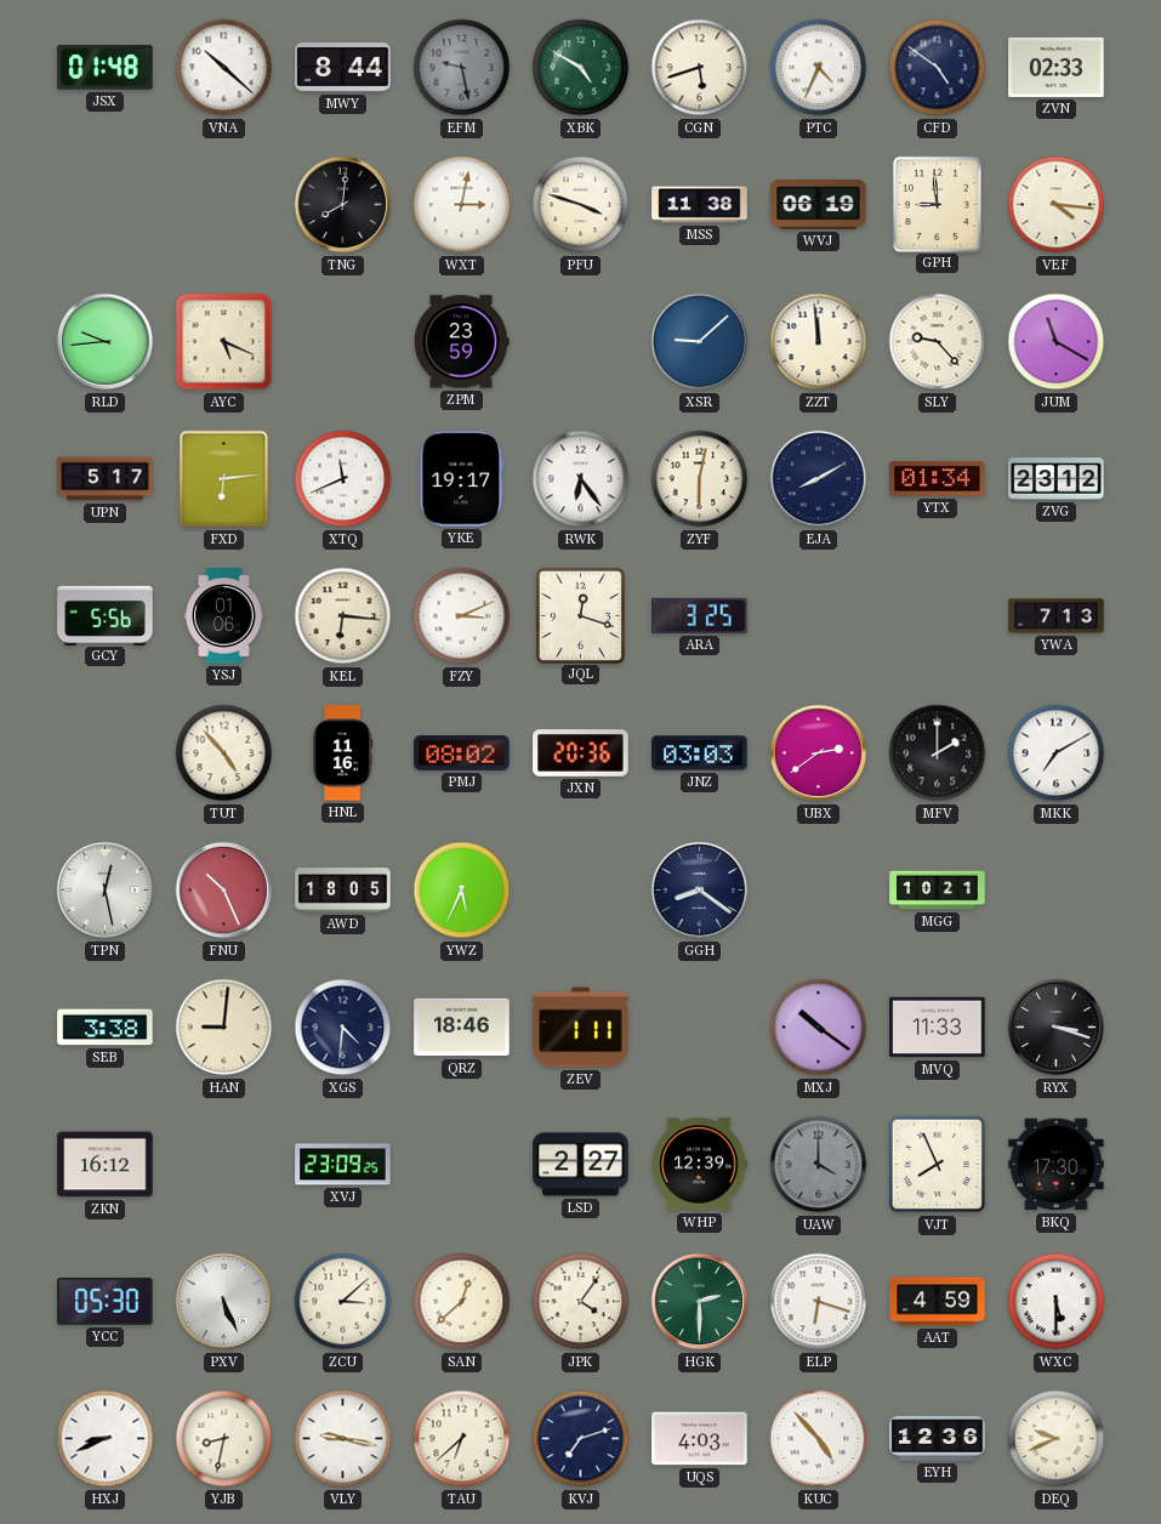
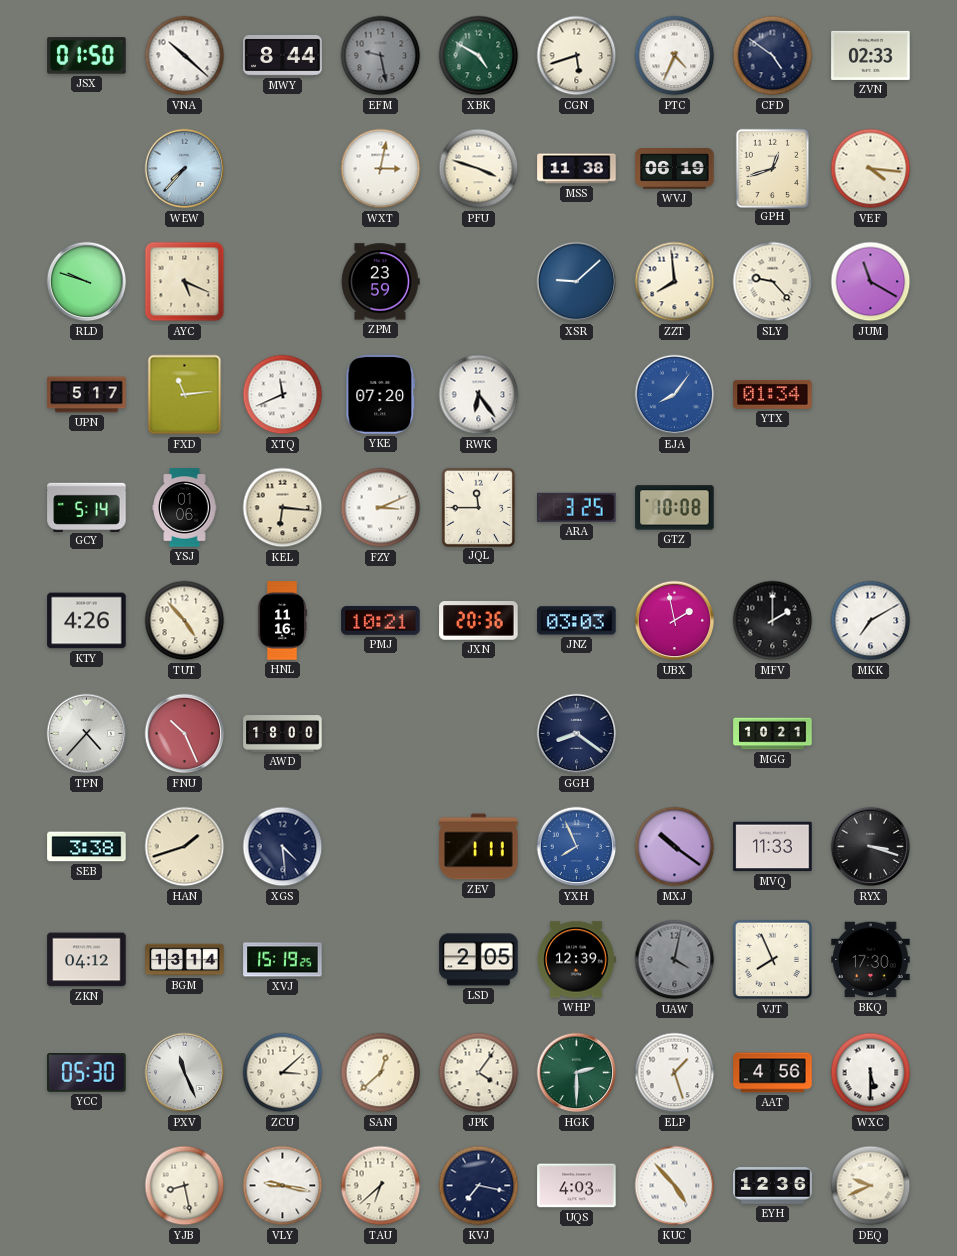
JSX: 01:48 -> 01:50 (87, 56)
WEW: none -> 7:37 (185, 169)
TNG: 8:01 -> none (343, 205)
GPH: 8:59 -> 12:42 (772, 168)
RLD: 9:44 -> 9:48 (87, 282)
ZZT: 11:59 -> 7:59 (675, 282)
FXD: 6:14 -> 11:14 (185, 395)
YKE: 19:17 -> 07:20 (381, 395)
ZYF: 6:02 -> none (700, 479)
EJA: 8:10 -> 8:06 (675, 395)
EJA dial: navy -> blue (675, 395)
ZVG: 23:12 -> none (1057, 479)
GCY: 5:56 -> 5:14 (87, 507)
JQL: 12:18 -> 11:45 (478, 507)
GTZ: none -> 10:08 (675, 508)
YWA: 7:13 -> none (1057, 616)
KTY: none -> 4:26 (87, 621)
PMJ: 08:02 -> 10:21 (381, 620)
UBX: 2:39 -> 1:58 (675, 621)
TPN: 12:28 -> 4:37 (87, 734)
AWD: 18:05 -> 18:00 (283, 734)
YWZ: 5:34 -> none (462, 891)
HAN: 9:01 -> 1:42 (185, 847)
XGS: 4:31 -> 4:29 (283, 847)
QRZ: 18:46 -> none (462, 1028)
YXH: none -> 7:56 (577, 847)
ZKN: 16:12 -> 04:12 (87, 960)
BGM: none -> 13:14 (185, 960)
XVJ: 23:09 -> 15:19 (283, 960)
LSD: 2:27 -> 2:05 (479, 960)
UAW: 4:00 -> 4:02 (675, 960)
PXV: 5:26 -> 11:26 (185, 1073)
ELP: 6:18 -> 1:27 (675, 1073)
AAT: 4:59 -> 4:56 (773, 1073)
HXJ: 8:41 -> none (106, 1439)
YJB: 8:32 -> 8:28 (185, 1186)
KVJ: 7:12 -> 7:17 (479, 1186)
